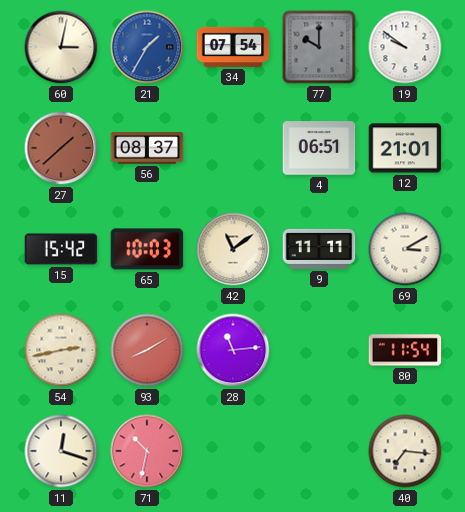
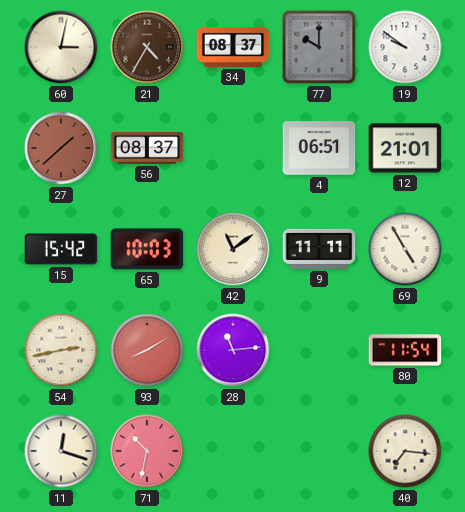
21: 1:35 -> 4:35 (147, 47)
21 dial: blue -> brown (147, 47)
34: 07:54 -> 08:37 (233, 47)
69: 3:10 -> 4:55 (405, 249)
